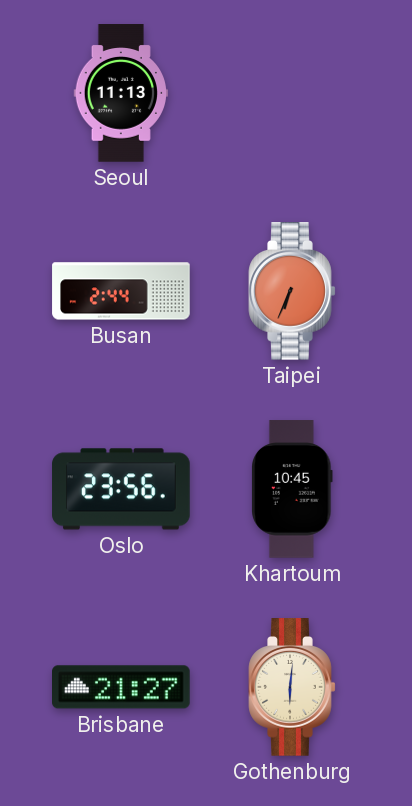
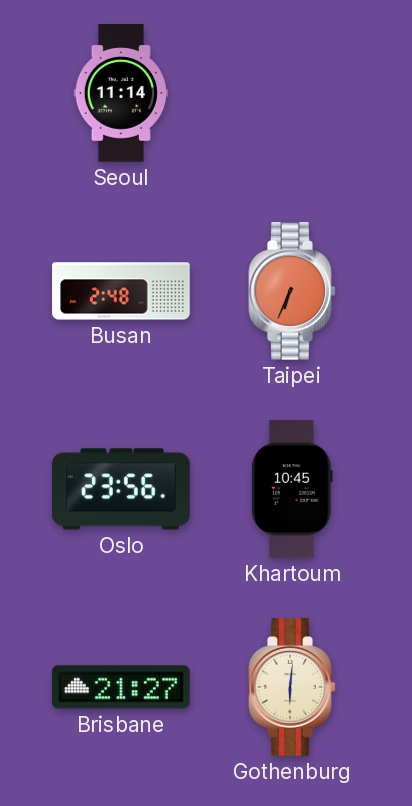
Seoul: 11:13 -> 11:14 (120, 93)
Busan: 2:44 -> 2:48 (121, 291)
